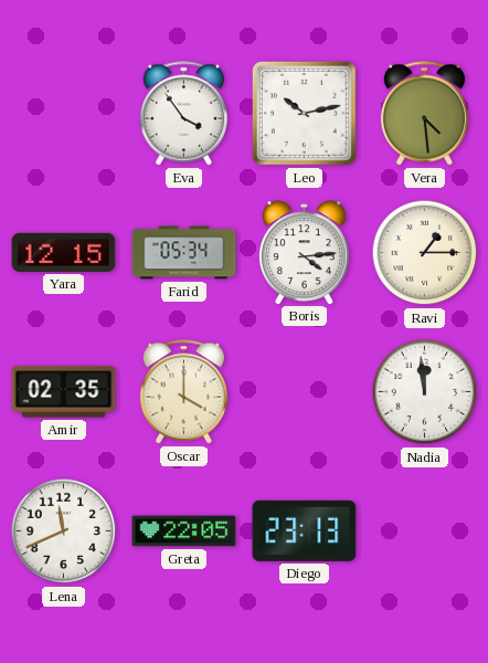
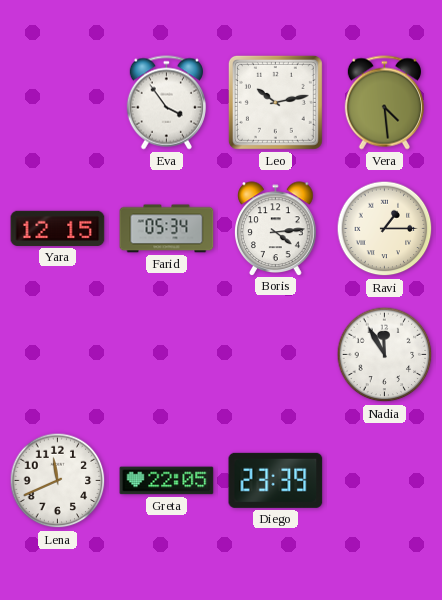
Amir: 02:35 -> none (64, 392)
Oscar: 4:00 -> none (183, 392)
Nadia: 11:59 -> 11:55 (385, 355)
Diego: 23:13 -> 23:39 (276, 480)
